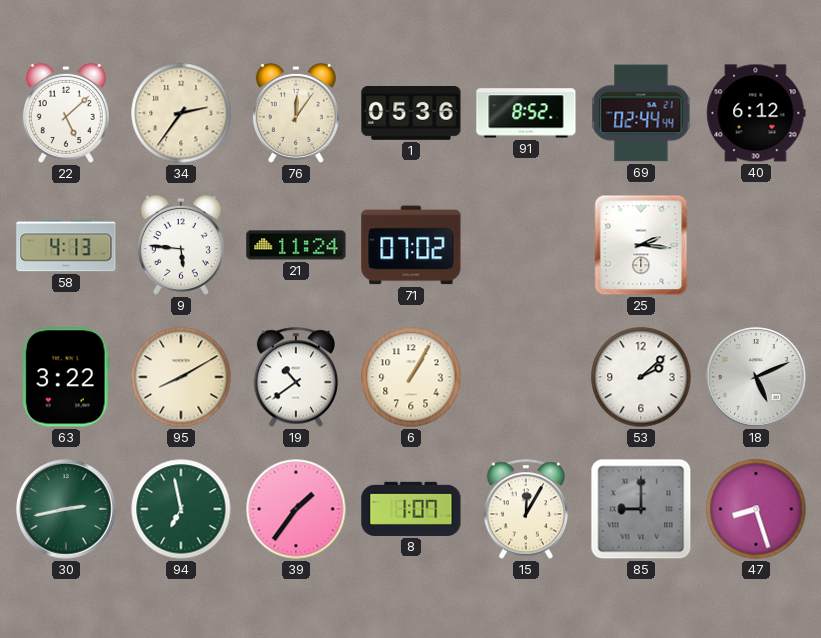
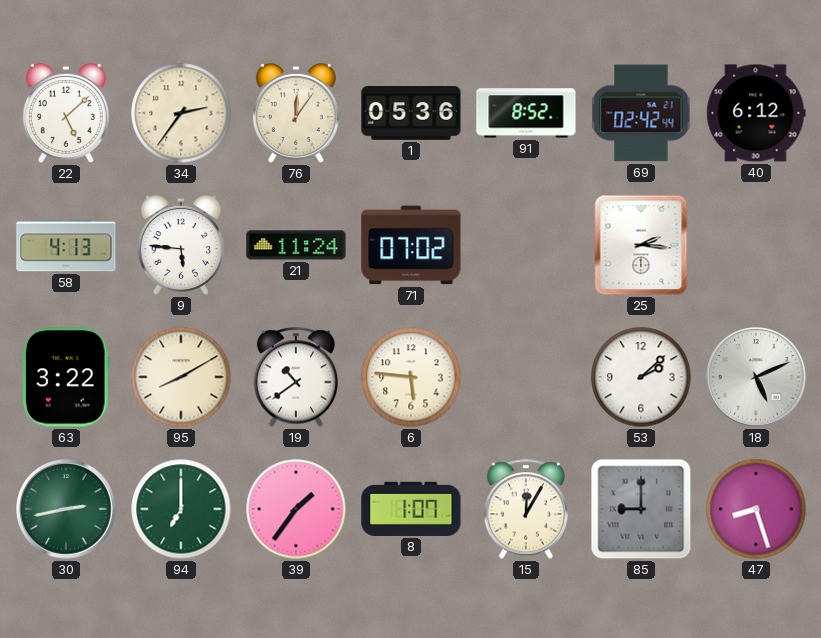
69: 02:44 -> 02:42 (641, 113)
6: 1:05 -> 5:46 (411, 377)
94: 6:58 -> 7:00 (181, 509)
